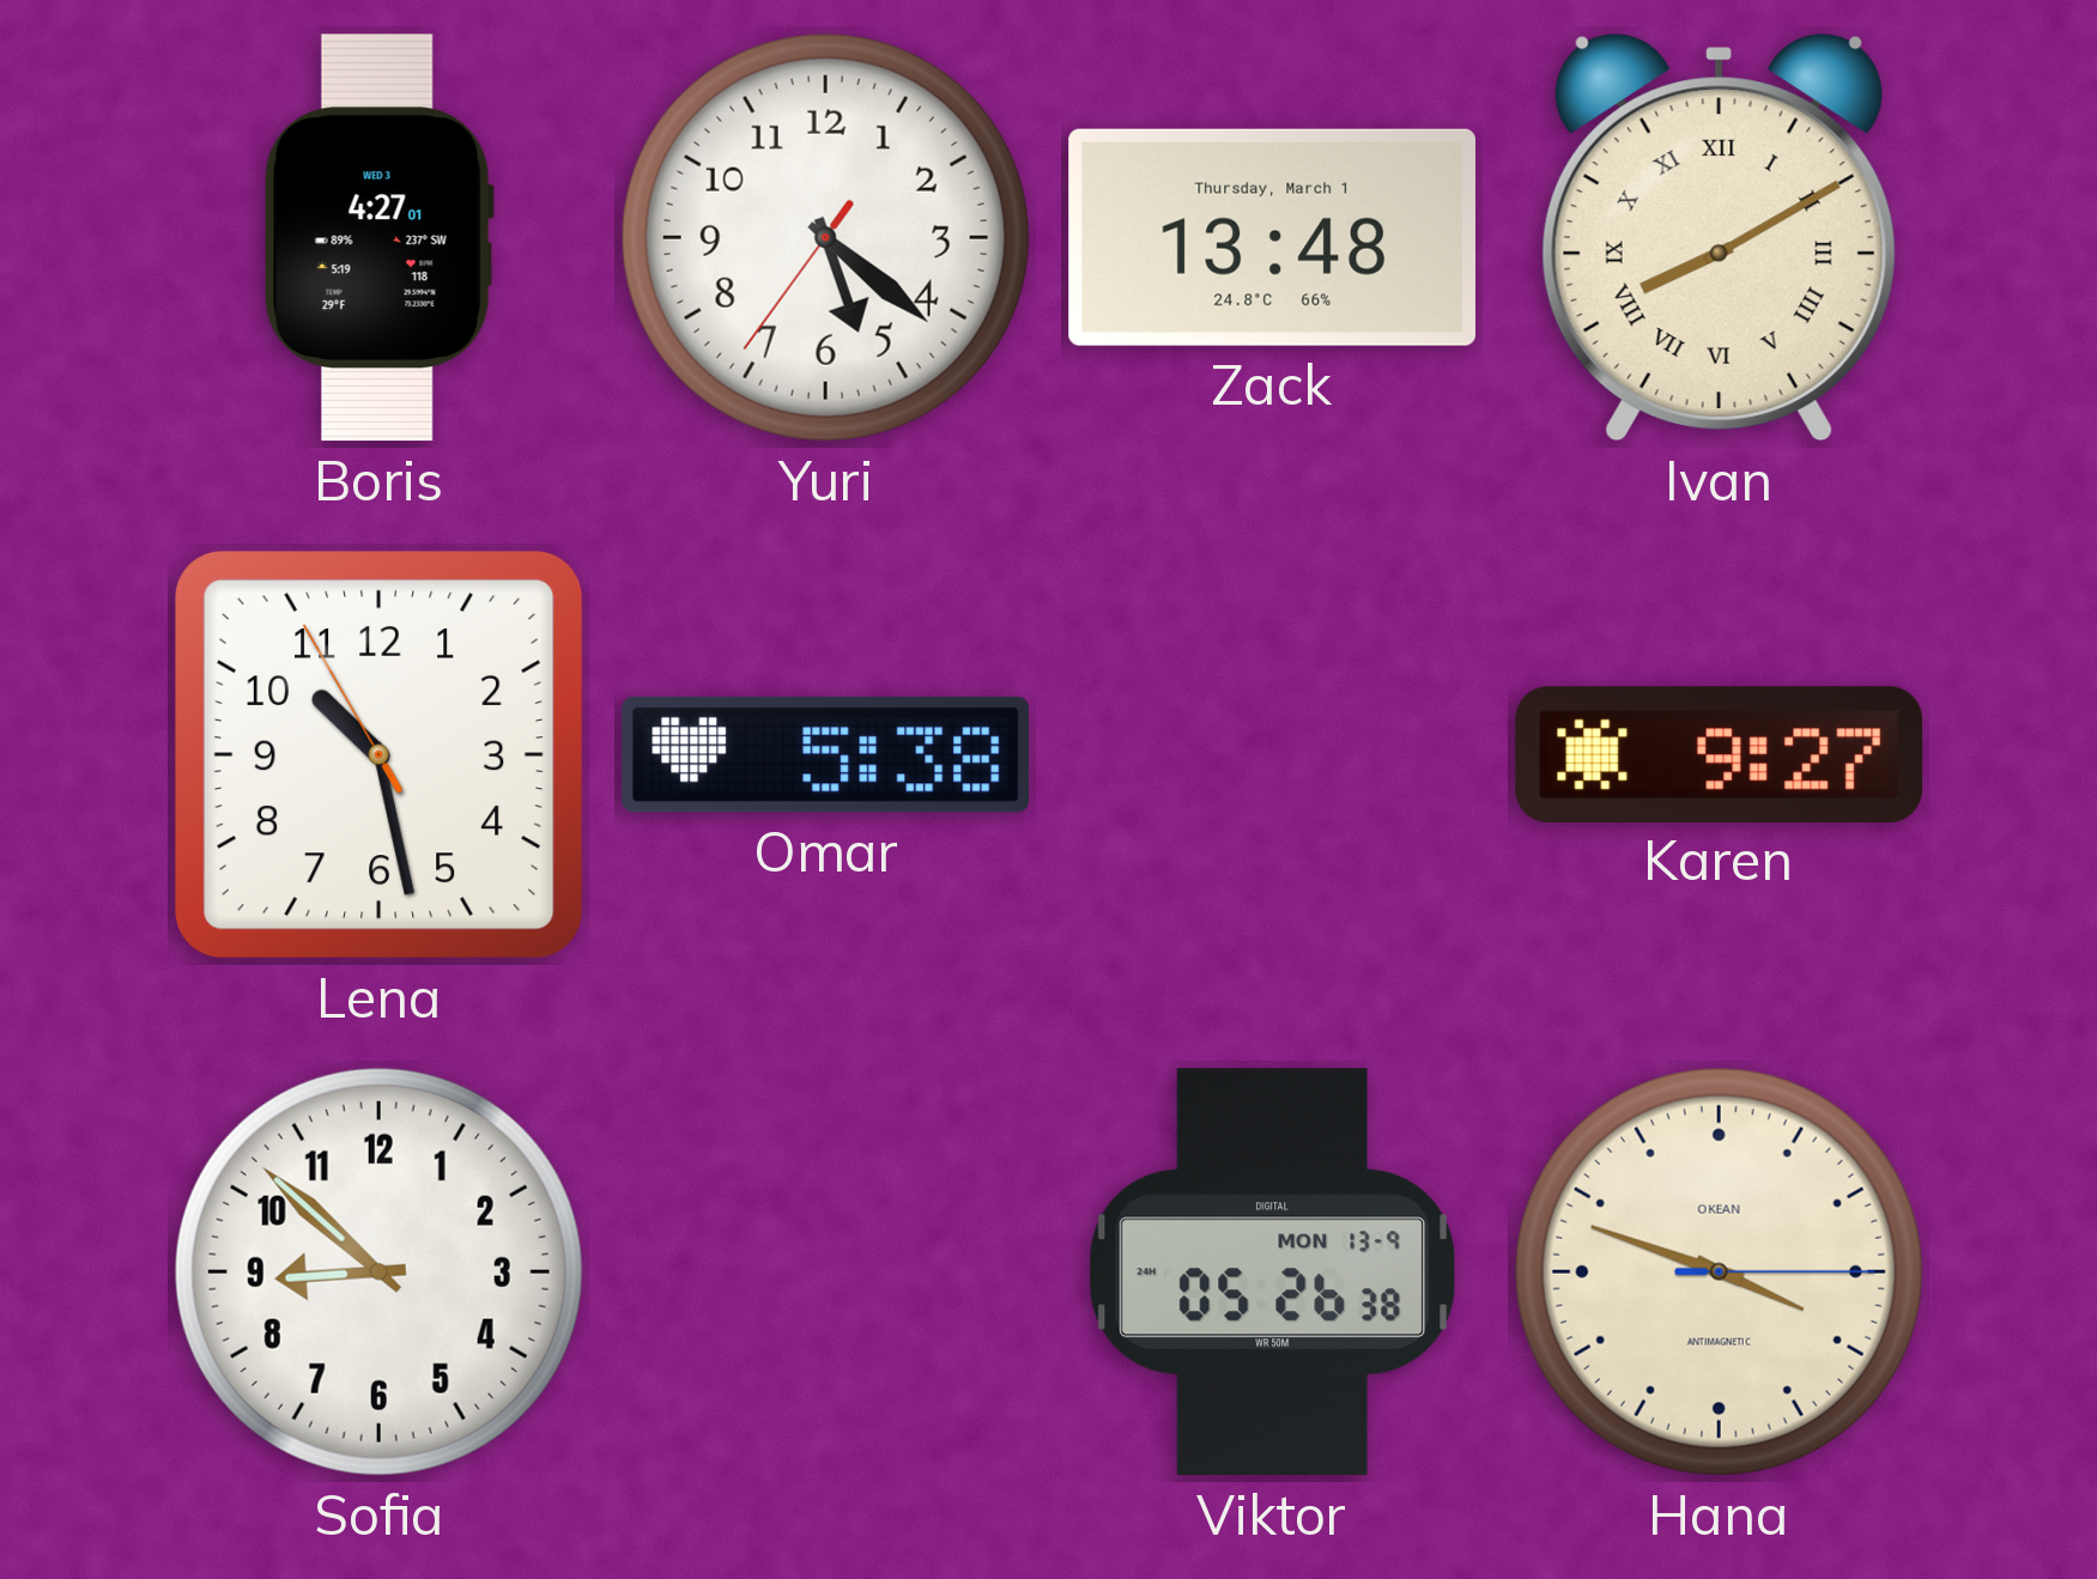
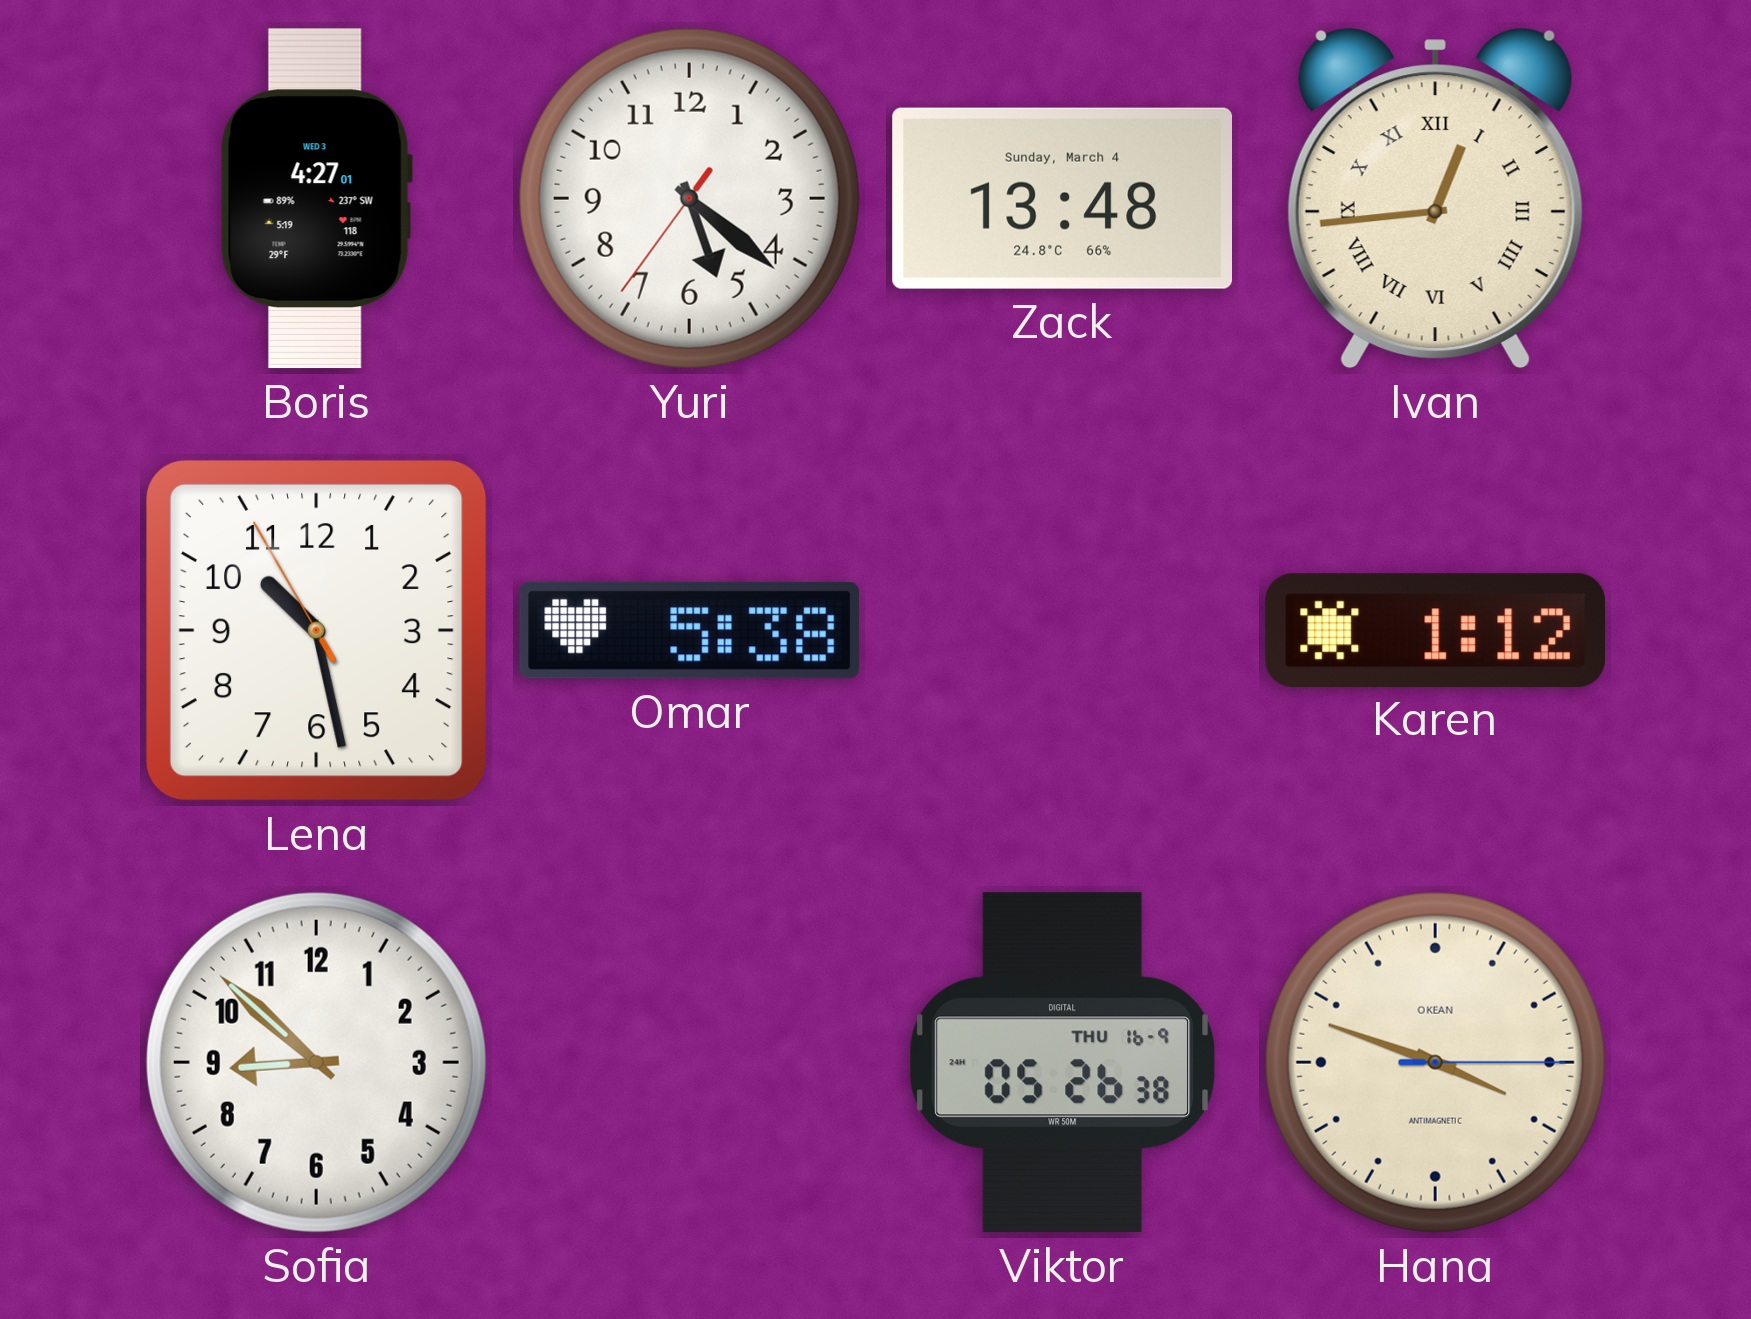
Zack date: Thursday, March 1 -> Sunday, March 4 (1062, 198)
Ivan: 8:10 -> 12:44 (1435, 199)
Karen: 9:27 -> 1:12 (1436, 630)
Viktor date: MON 13-9 -> THU 16-9 (1063, 1063)
